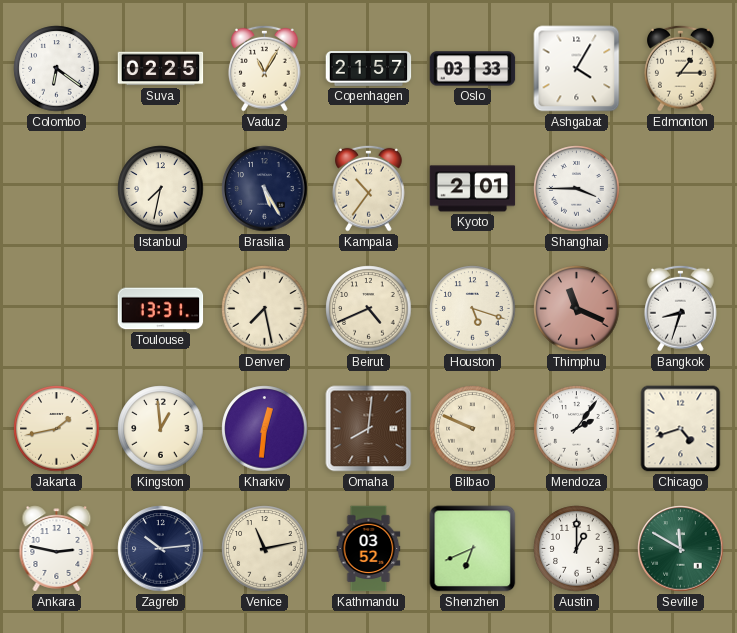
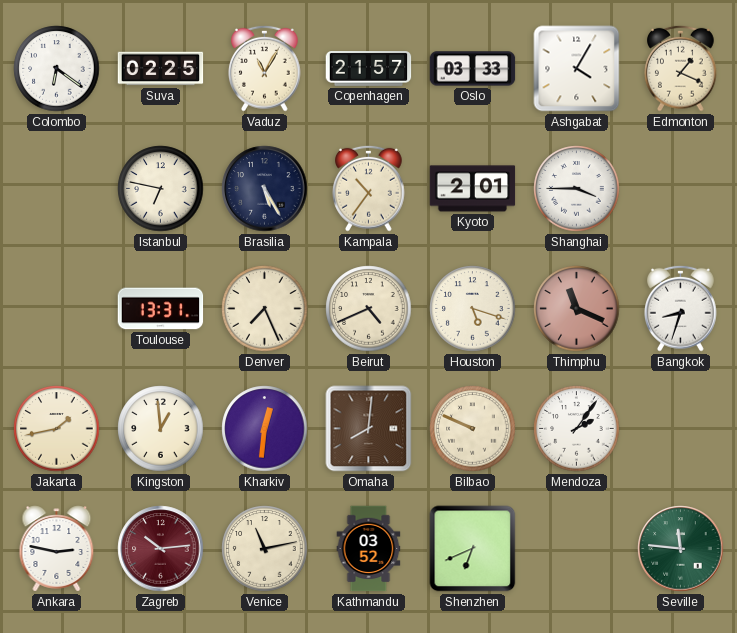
Edmonton: 1:15 -> 1:19 (681, 68)
Istanbul: 7:32 -> 6:47 (161, 189)
Denver: 7:28 -> 7:26 (265, 309)
Chicago: 4:42 -> none (681, 429)
Zagreb dial: navy -> burgundy (161, 549)
Austin: 1:00 -> none (577, 549)
Seville: 11:50 -> 11:46 (681, 549)
